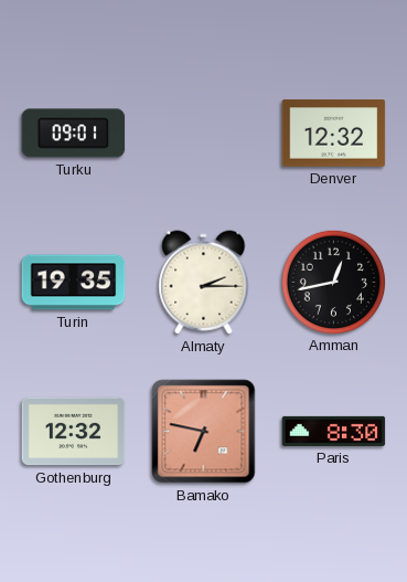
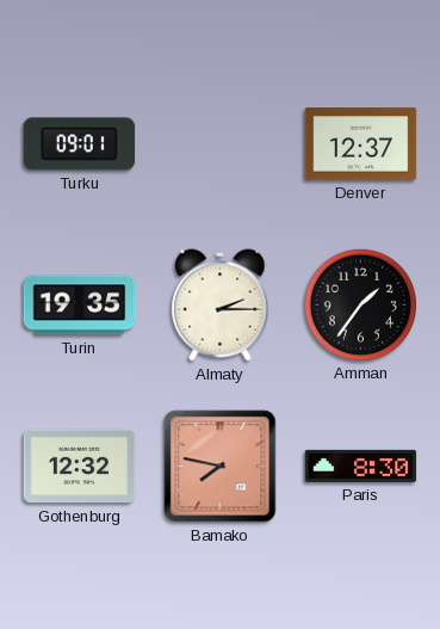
Denver: 12:32 -> 12:37 (361, 144)
Amman: 12:43 -> 1:36 (360, 304)
Bamako: 6:47 -> 7:47 (221, 467)
